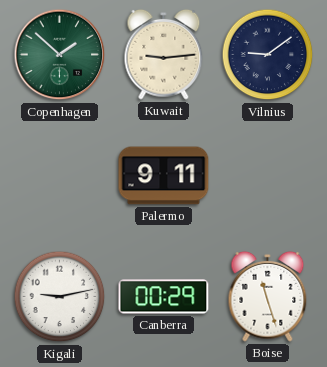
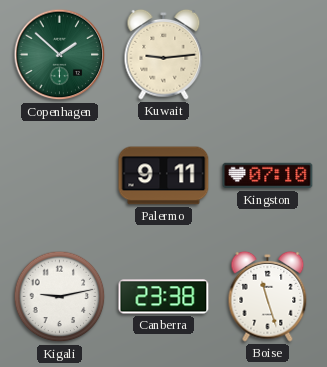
Vilnius: 9:09 -> none (268, 55)
Kingston: none -> 07:10 (268, 176)
Canberra: 00:29 -> 23:38 (164, 297)
